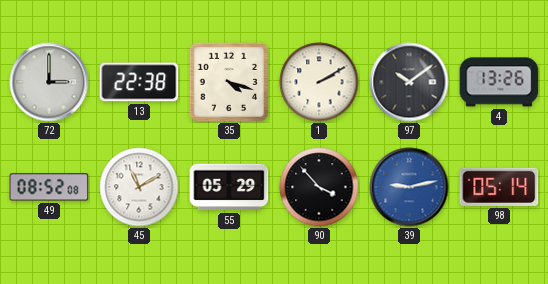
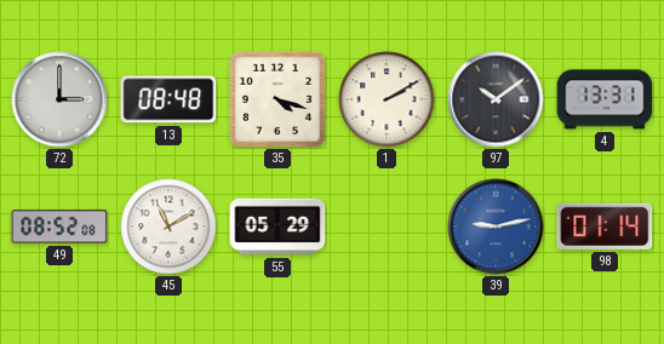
13: 22:38 -> 08:48 (168, 99)
4: 13:26 -> 13:31 (605, 99)
90: 3:53 -> none (319, 187)
98: 05:14 -> 01:14 (605, 227)
